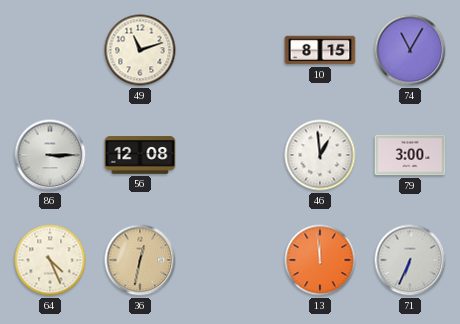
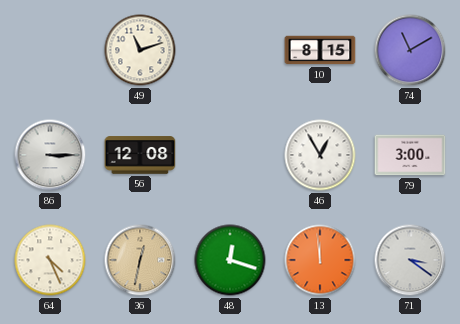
74: 11:05 -> 11:10 (410, 50)
46: 12:59 -> 12:55 (320, 155)
48: none -> 12:18 (230, 260)
71: 6:34 -> 3:21 (410, 260)
